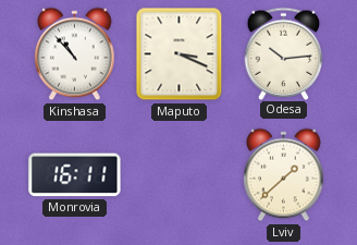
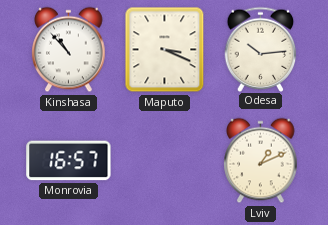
Monrovia: 16:11 -> 16:57 (69, 161)
Lviv: 1:38 -> 1:11 (261, 161)
